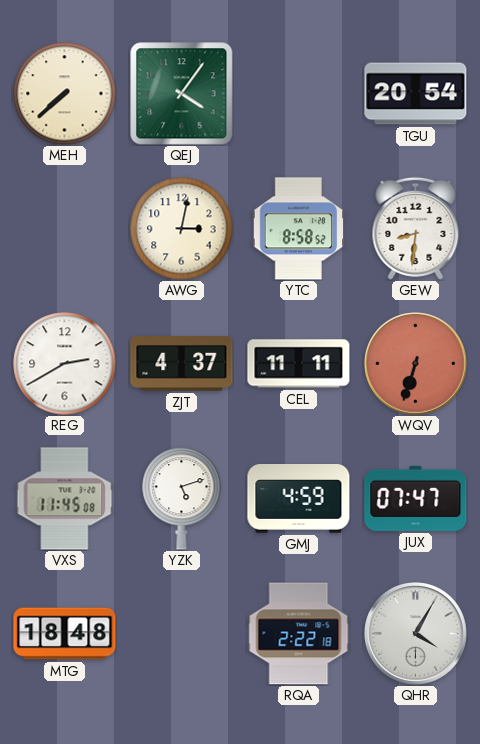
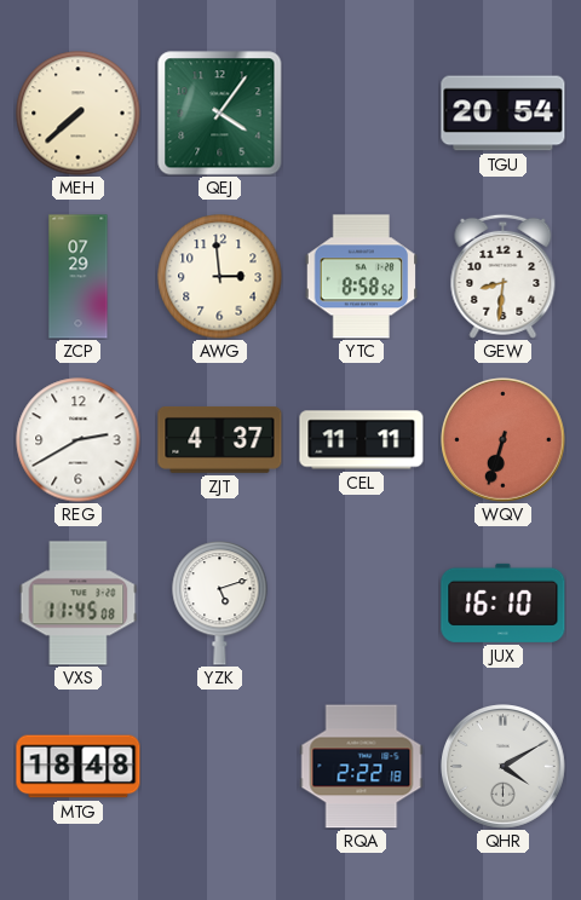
ZCP: none -> 07:29 (79, 277)
AWG: 3:02 -> 2:59 (220, 277)
GMJ: 4:59 -> none (299, 499)
JUX: 07:47 -> 16:10 (504, 602)
QHR: 4:05 -> 4:10 (504, 767)
